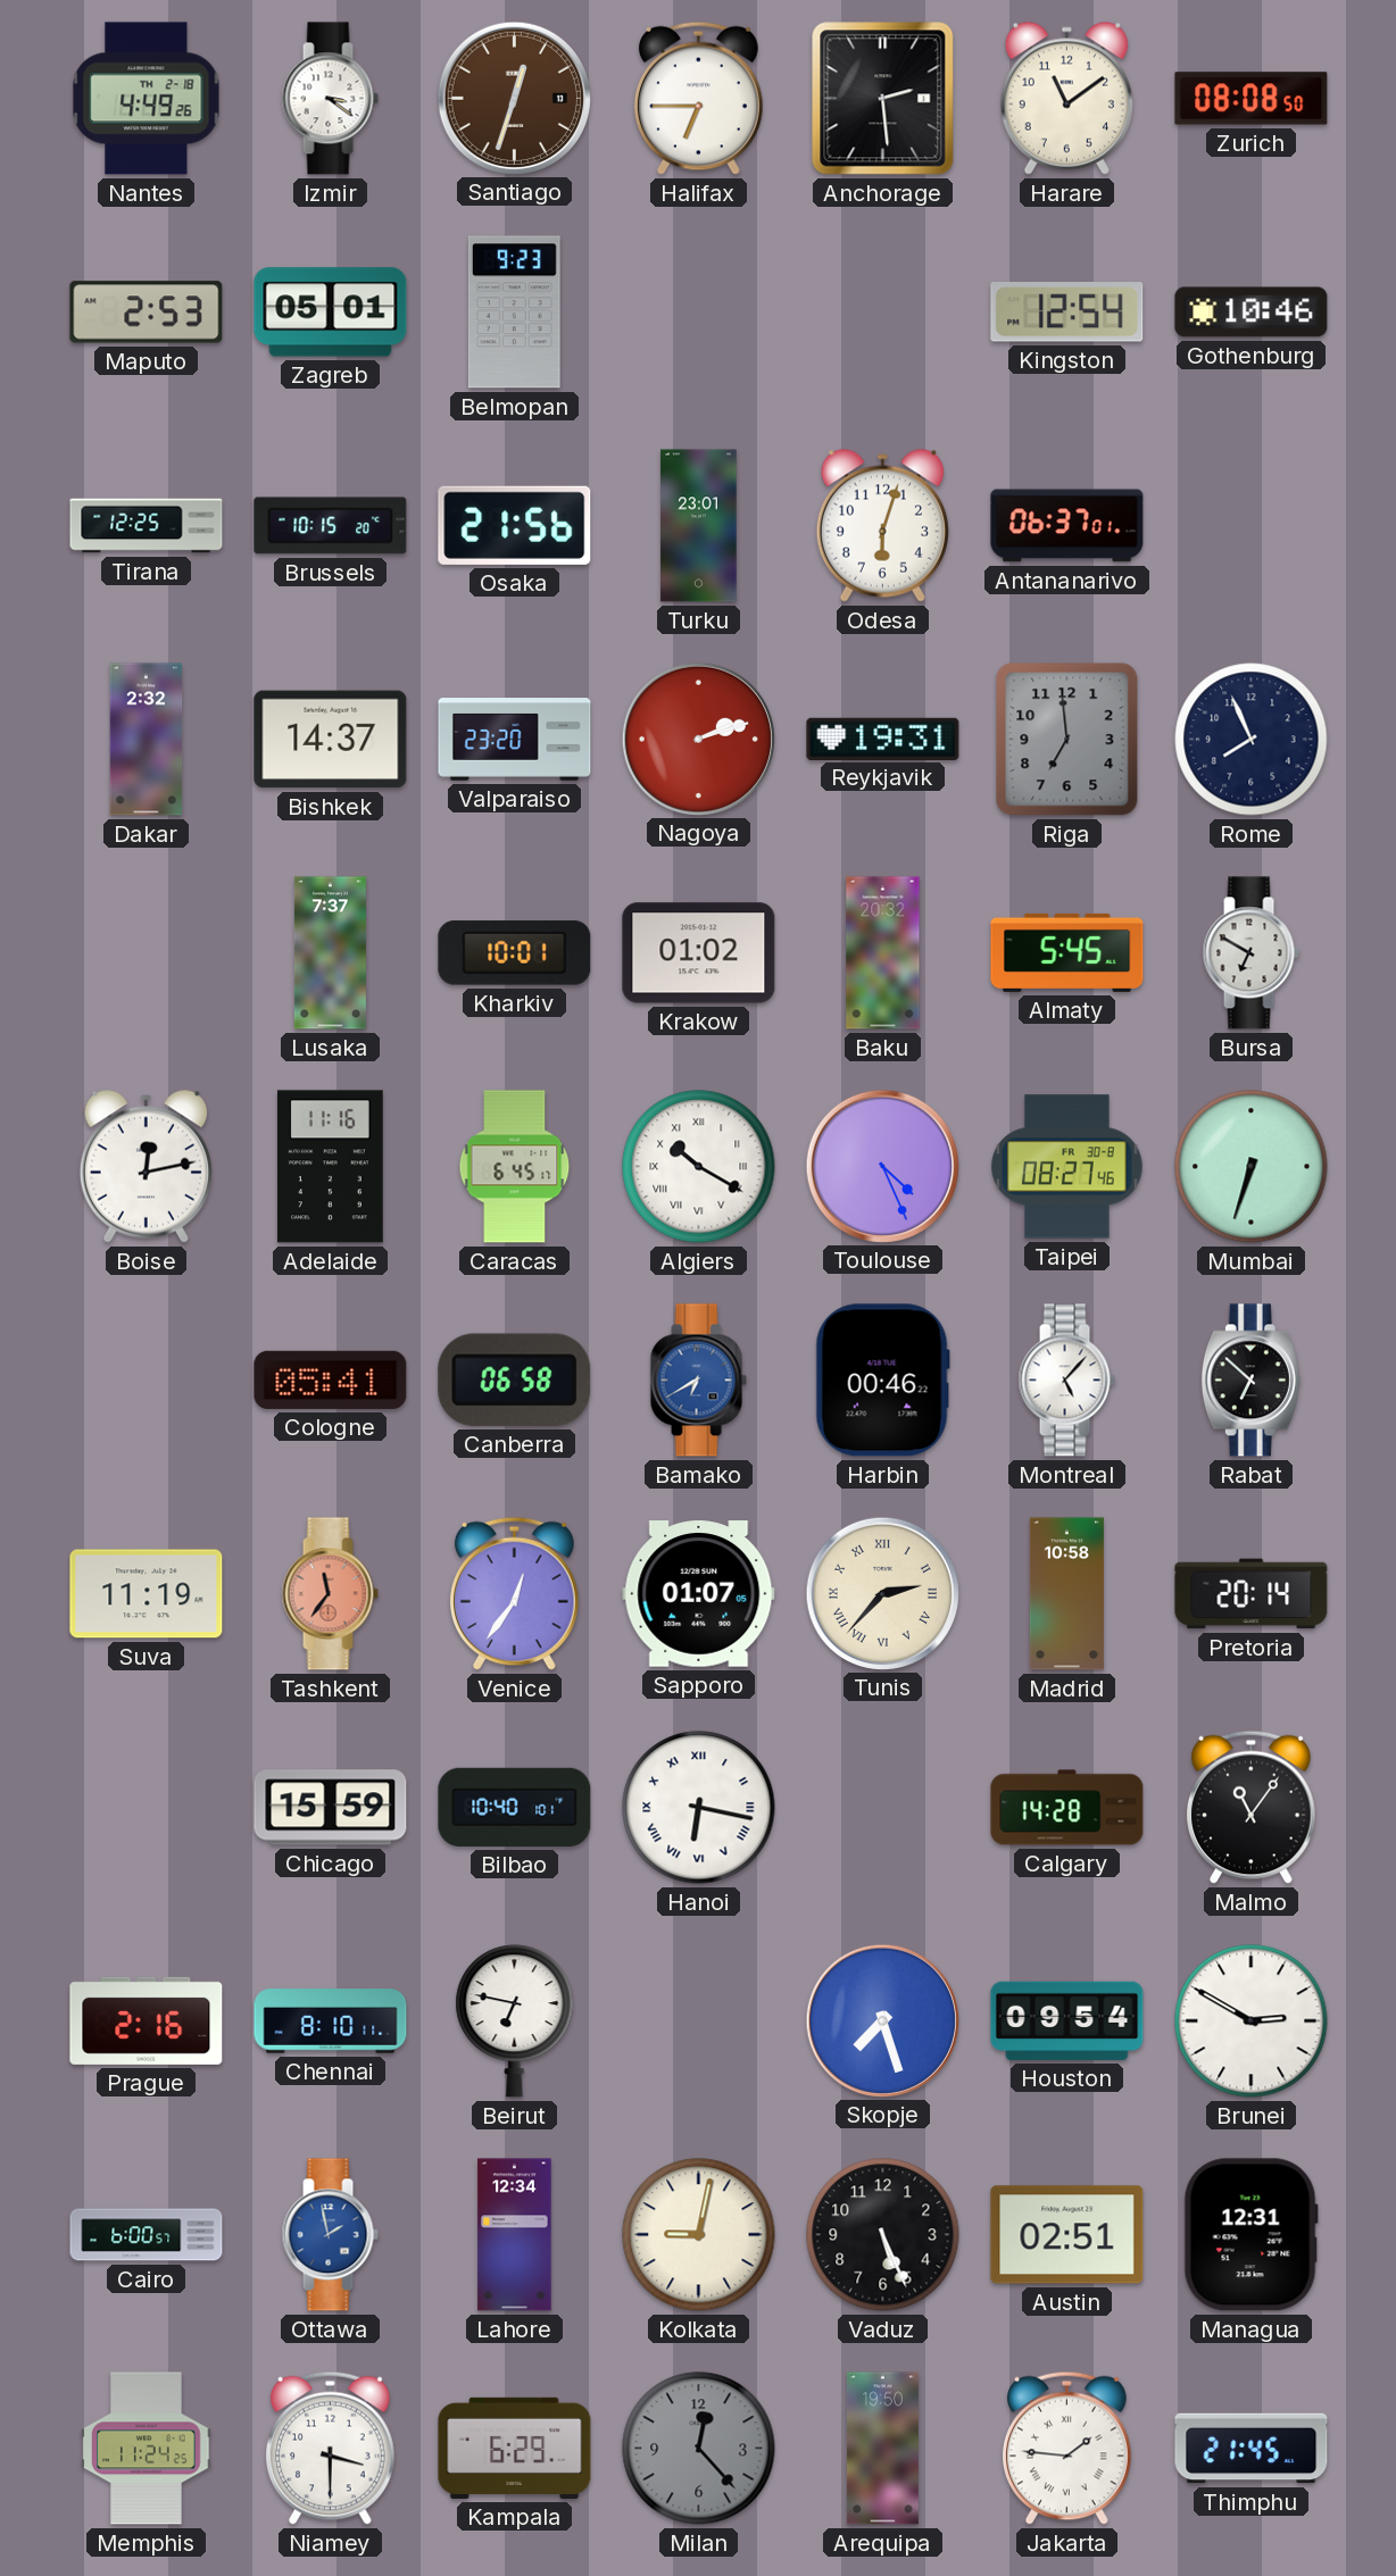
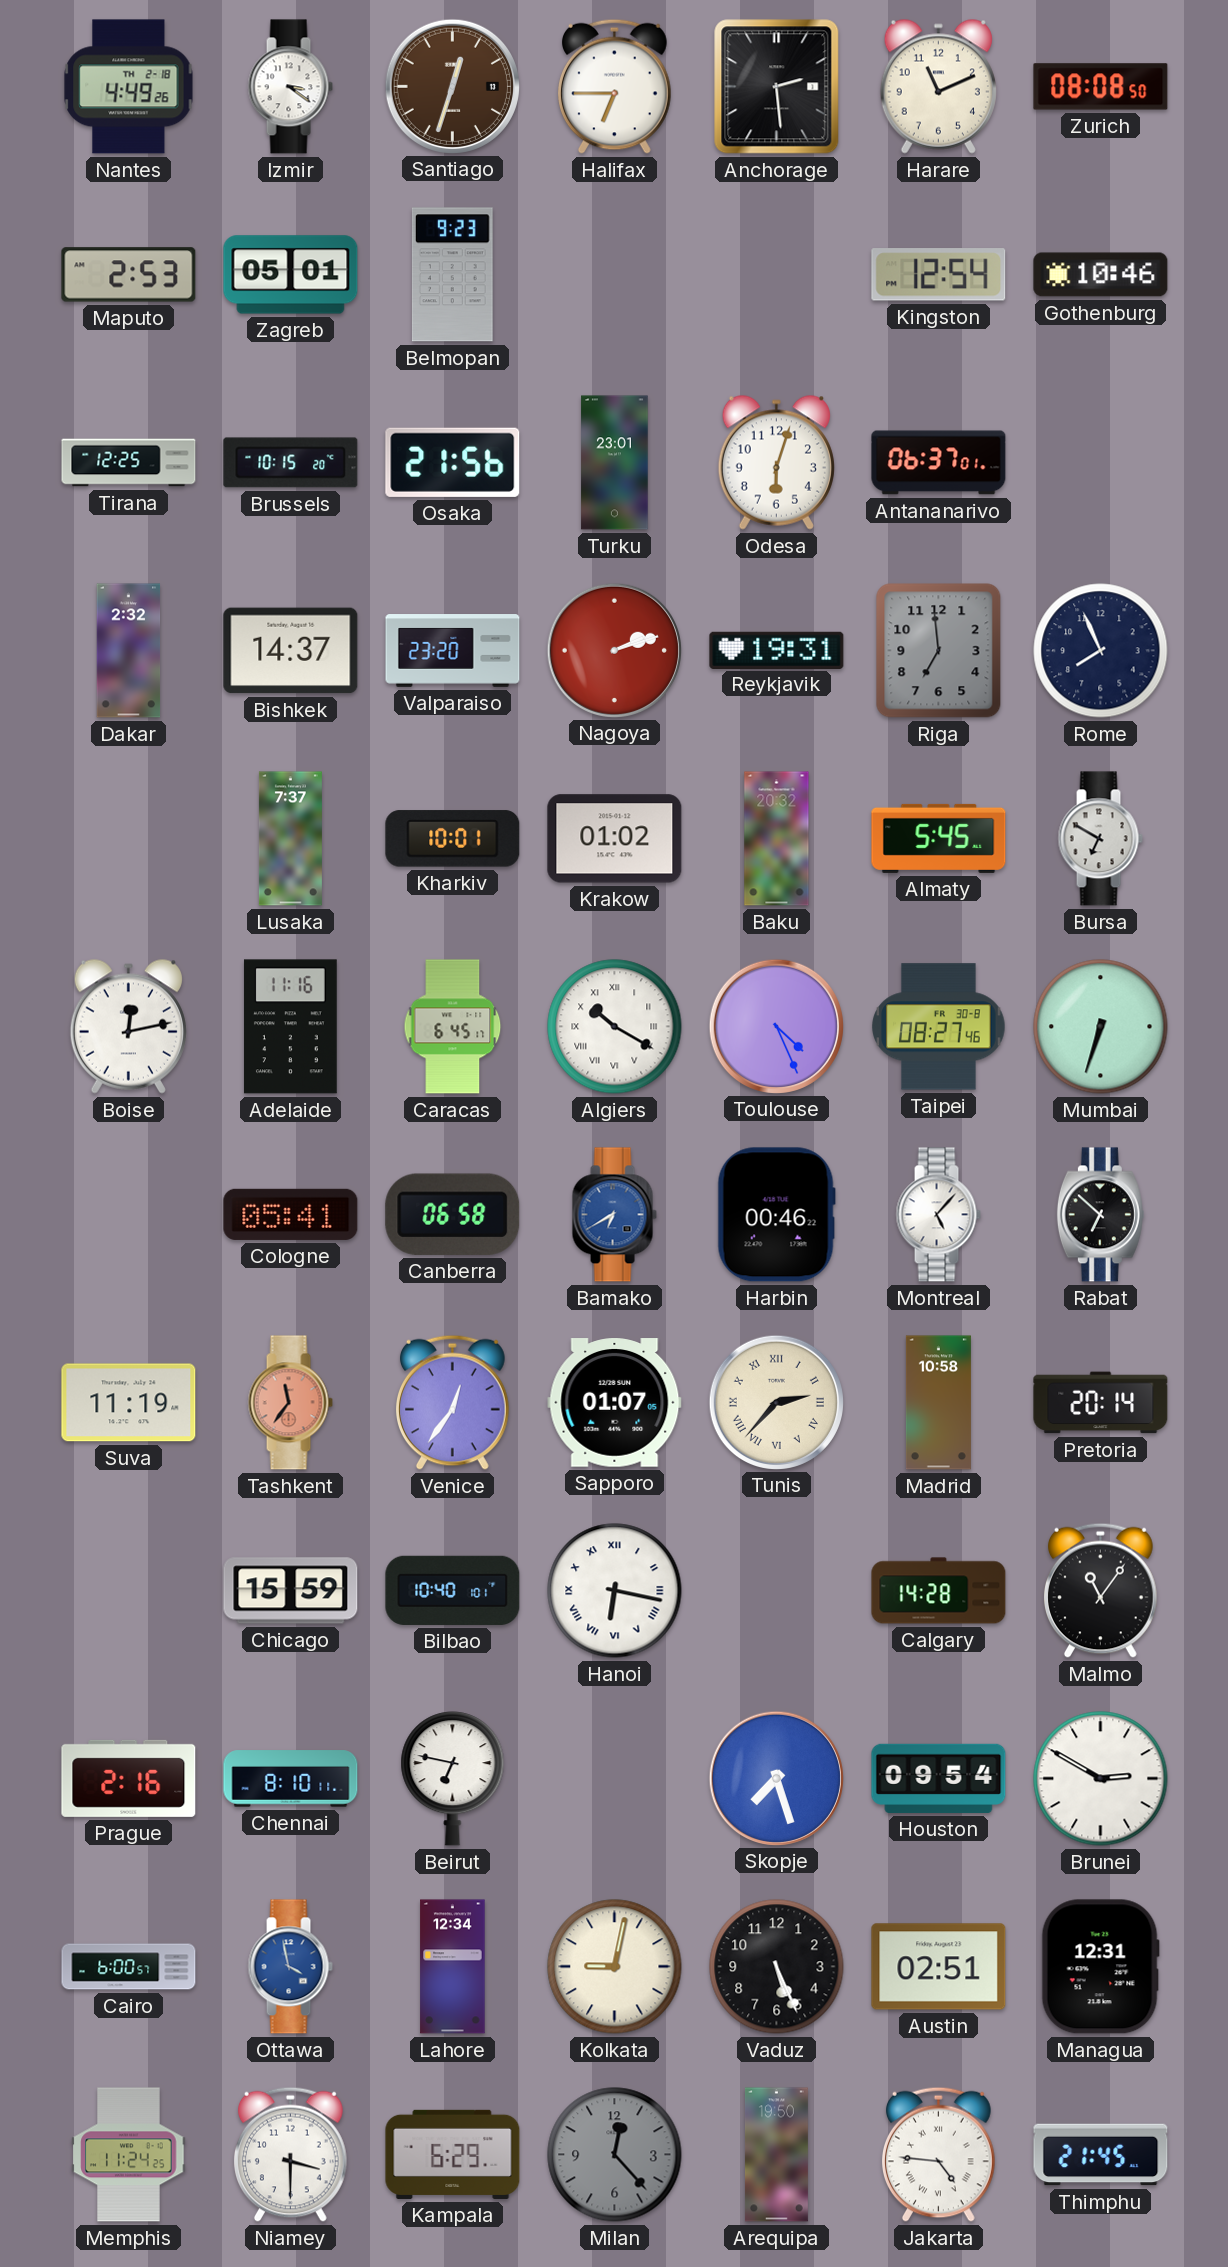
Harare: 11:09 -> 11:11 (938, 86)
Ottawa: 1:58 -> 3:58 (290, 1967)
Jakarta: 1:46 -> 4:46 (938, 2154)
